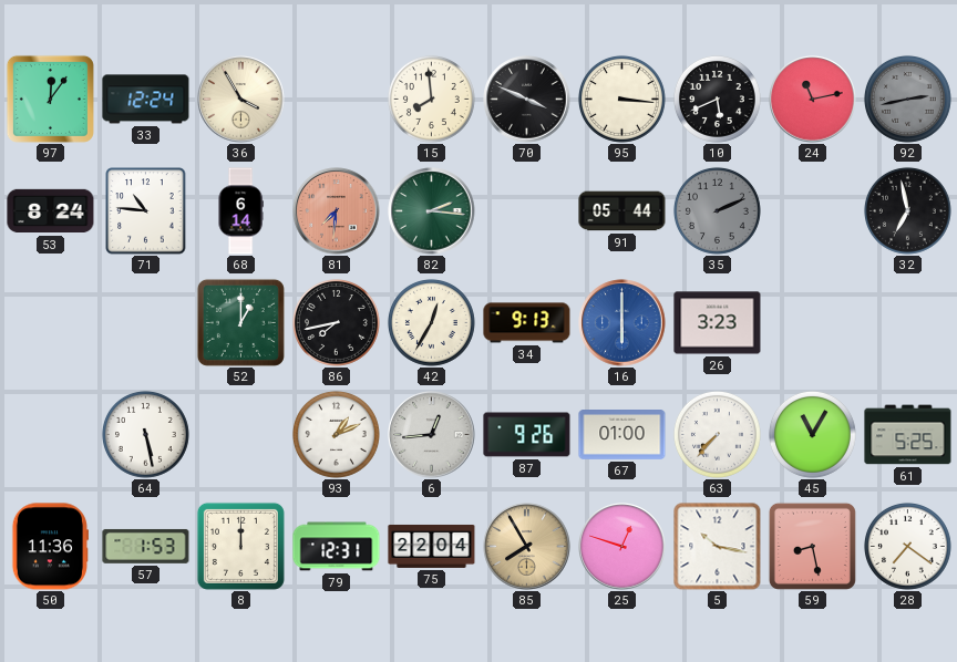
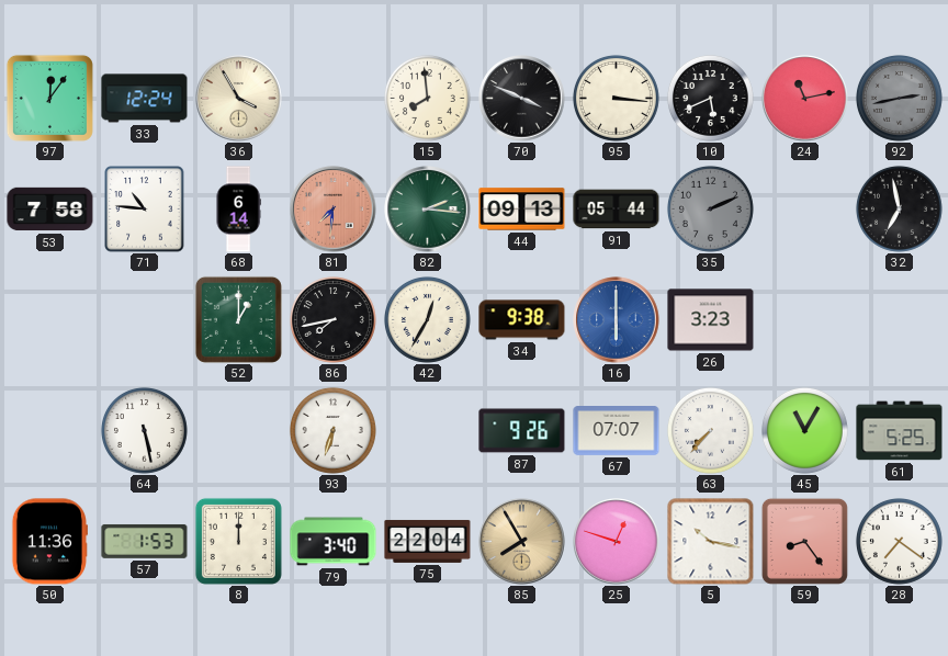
53: 8:24 -> 7:58 (50, 210)
44: none -> 09:13 (522, 210)
34: 9:13 -> 9:38 (522, 320)
93: 1:11 -> 6:33 (332, 430)
6: 12:44 -> none (432, 435)
67: 01:00 -> 07:07 (617, 431)
79: 12:31 -> 3:40 (334, 542)
59: 8:28 -> 8:24 (804, 541)
